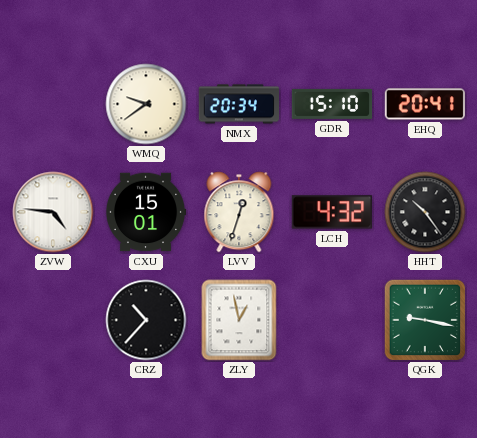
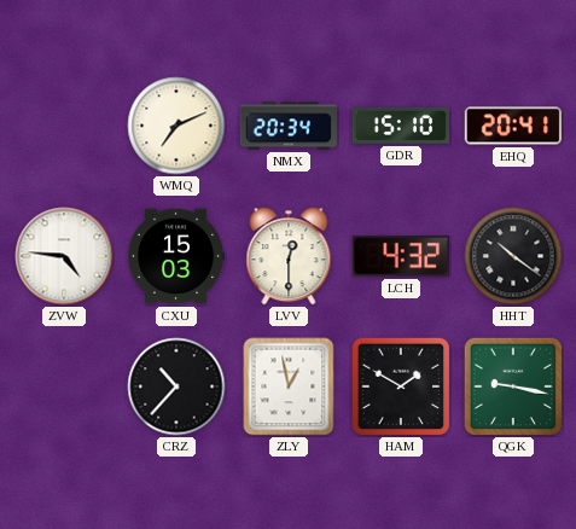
WMQ: 9:39 -> 7:11 (176, 126)
CXU: 15:01 -> 15:03 (176, 256)
LVV: 12:33 -> 12:30 (289, 256)
HHT: 10:24 -> 10:21 (513, 256)
HAM: none -> 1:50 (401, 386)
